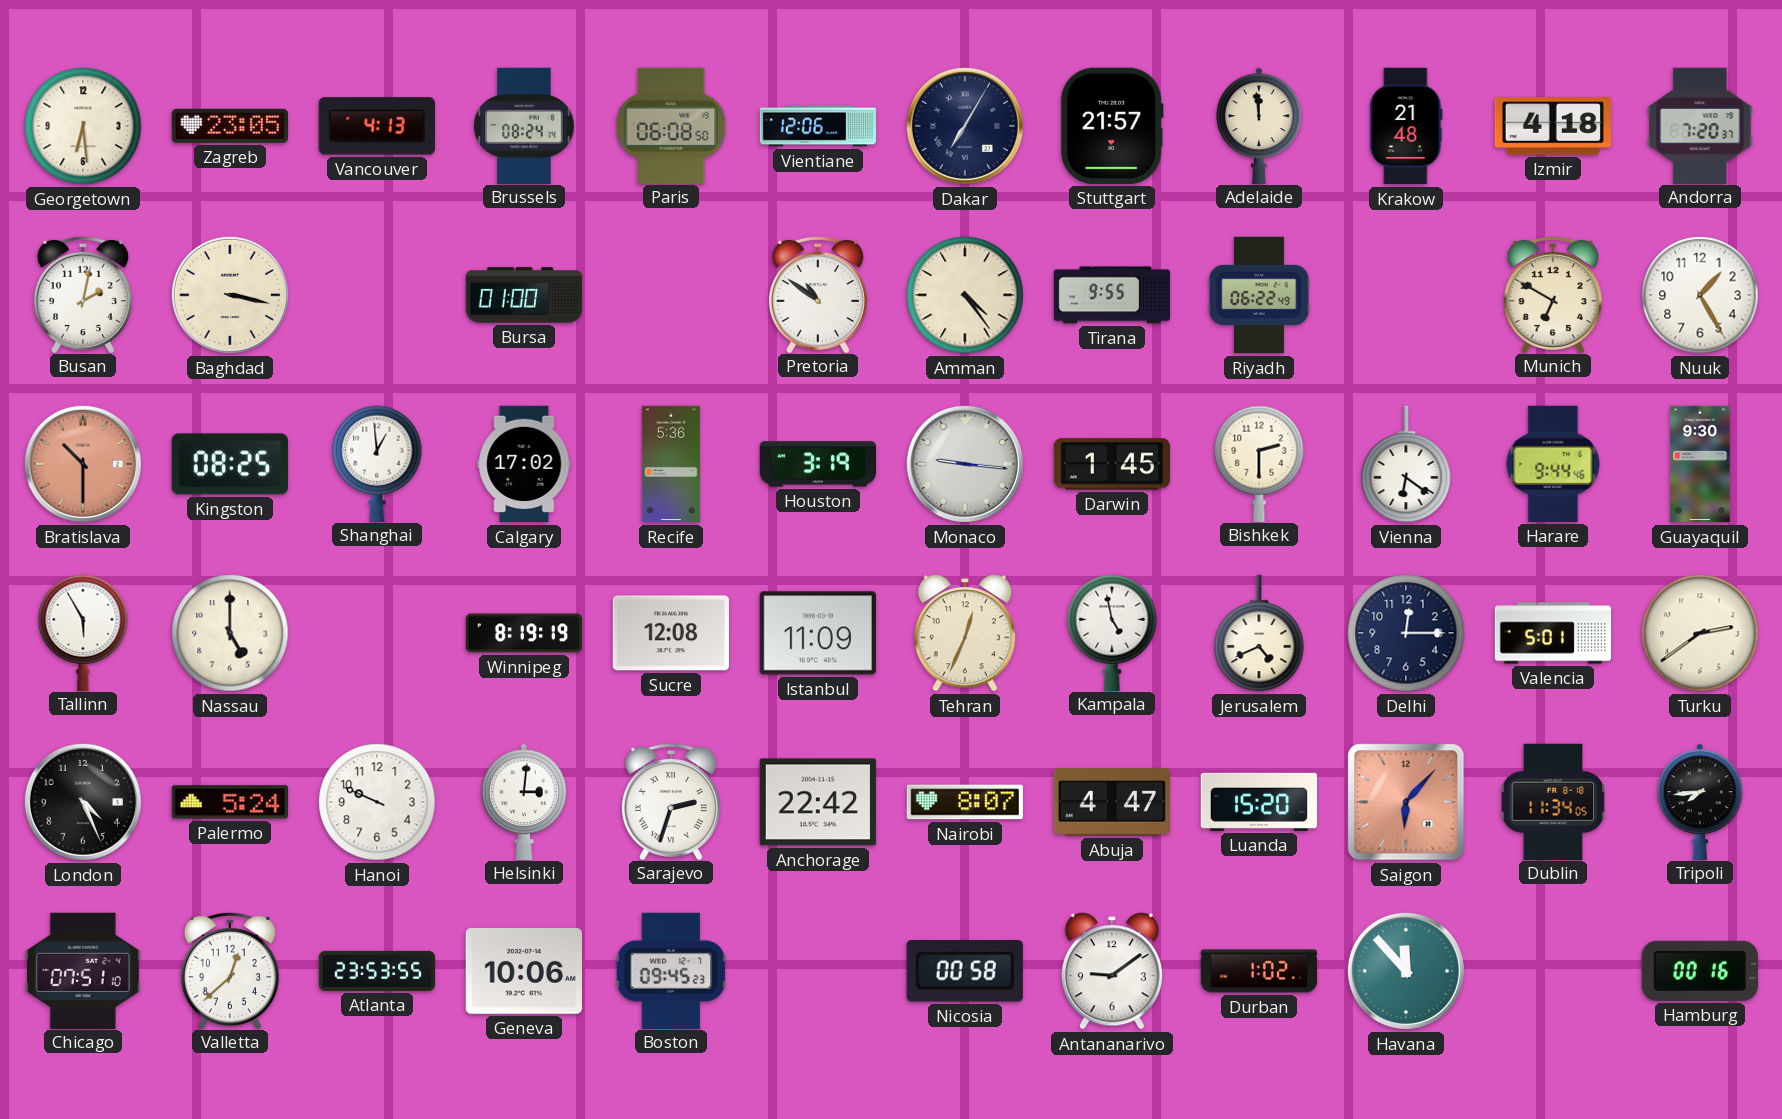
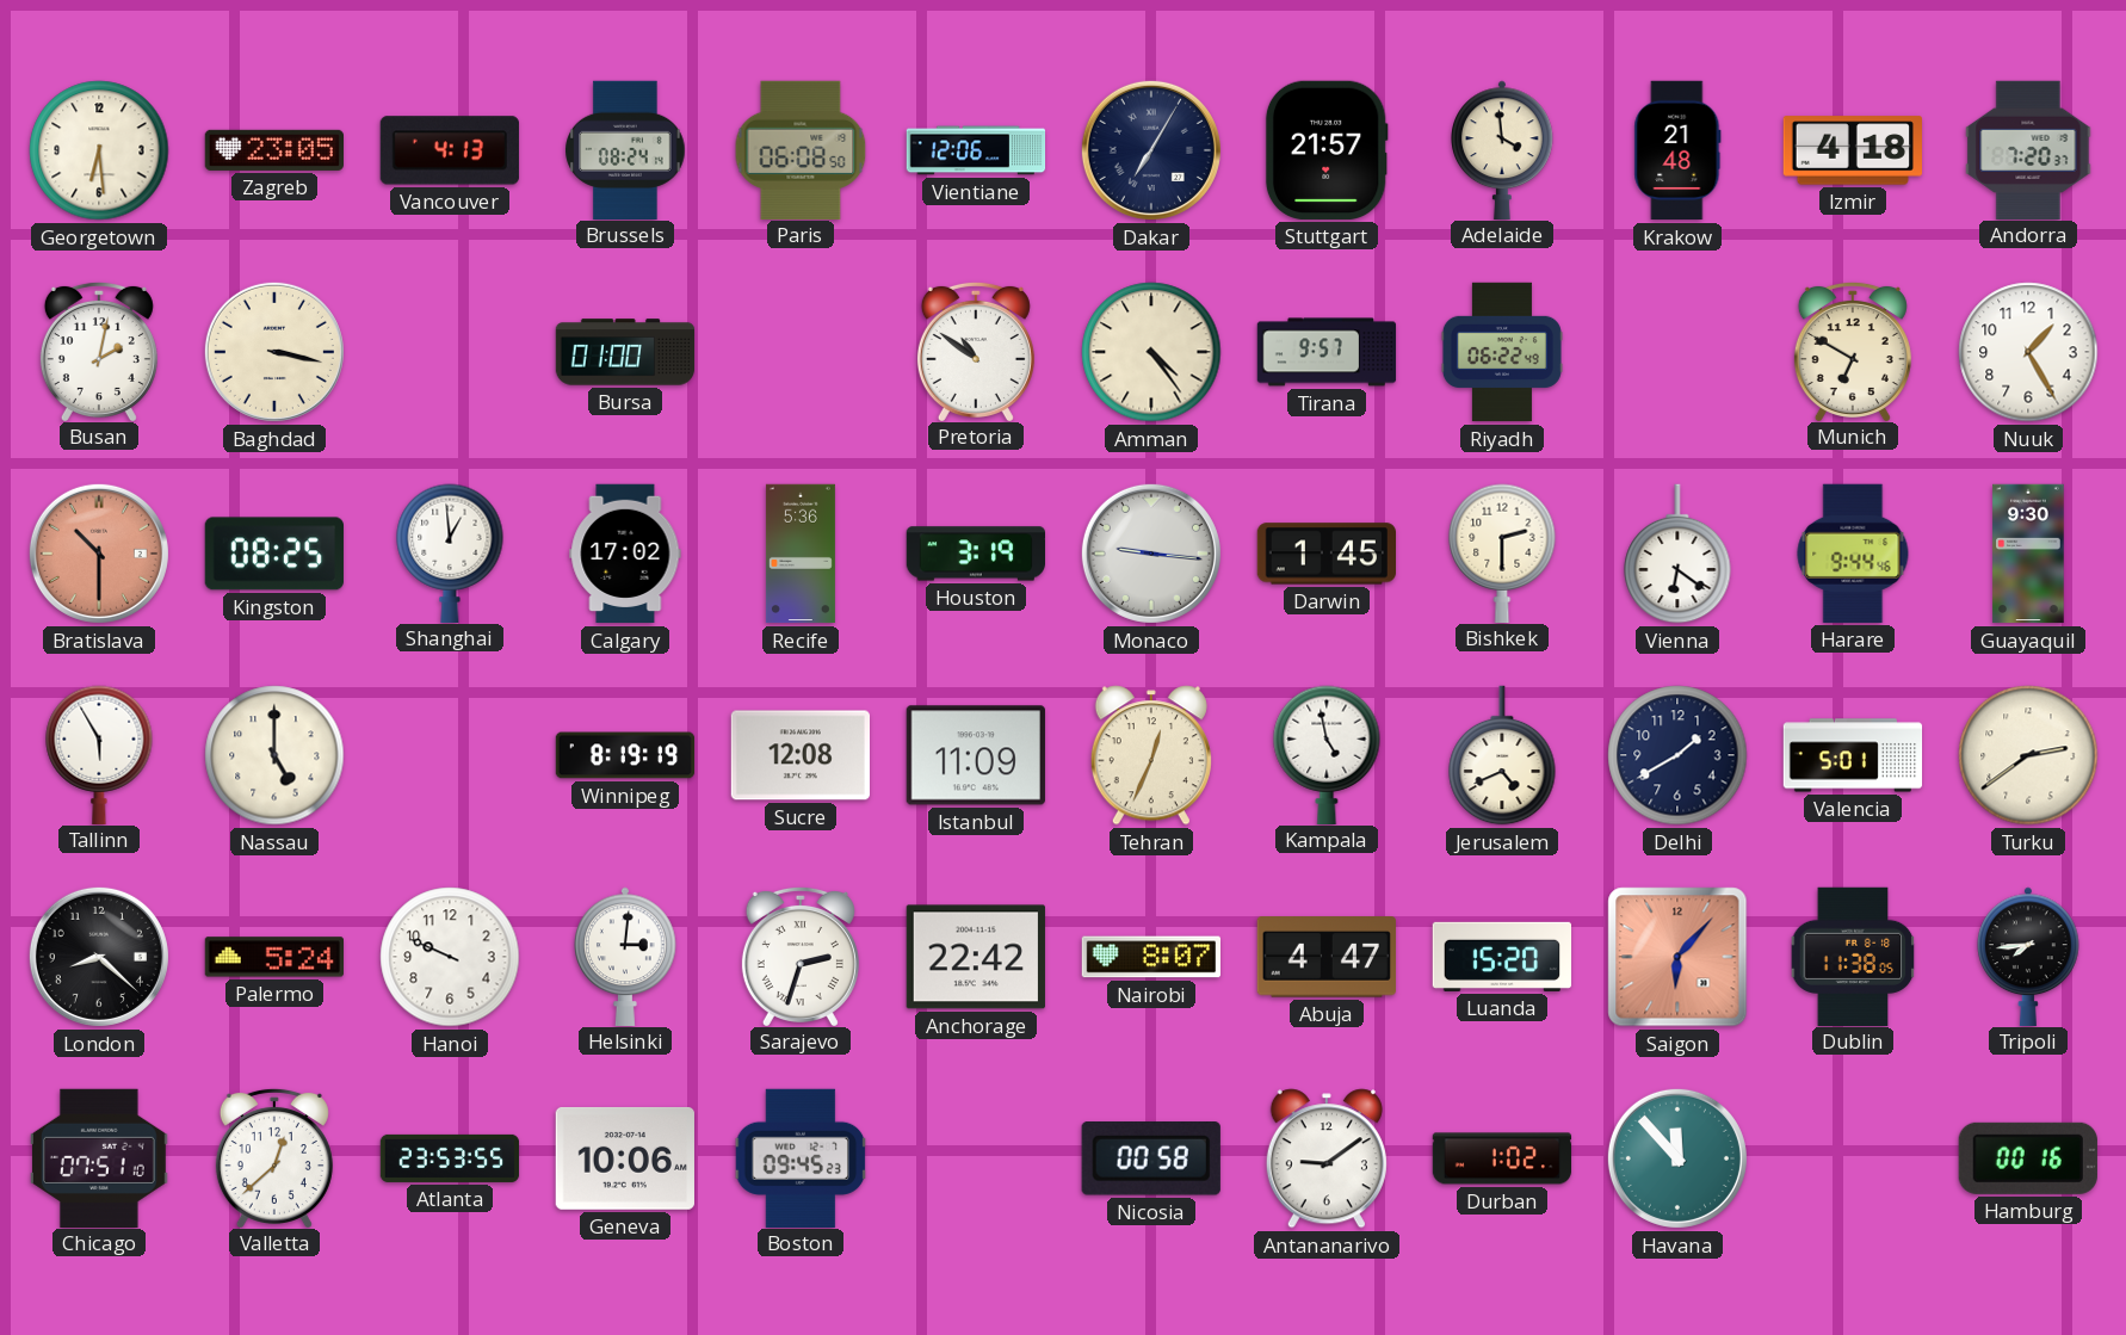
Adelaide: 11:59 -> 3:59 (1502, 149)
Tirana: 9:55 -> 9:57 (1327, 352)
Delhi: 12:15 -> 1:40 (1677, 755)
London: 4:26 -> 8:22 (99, 957)
Dublin: 11:34 -> 11:38 (1853, 956)
